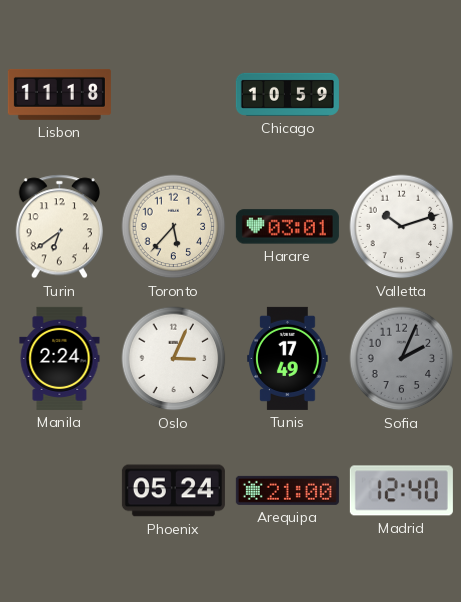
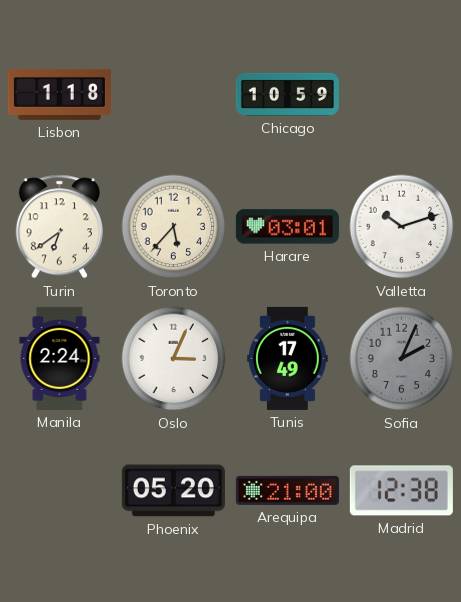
Lisbon: 11:18 -> 1:18 (59, 94)
Phoenix: 05:24 -> 05:20 (173, 491)
Madrid: 12:40 -> 12:38 (401, 491)
